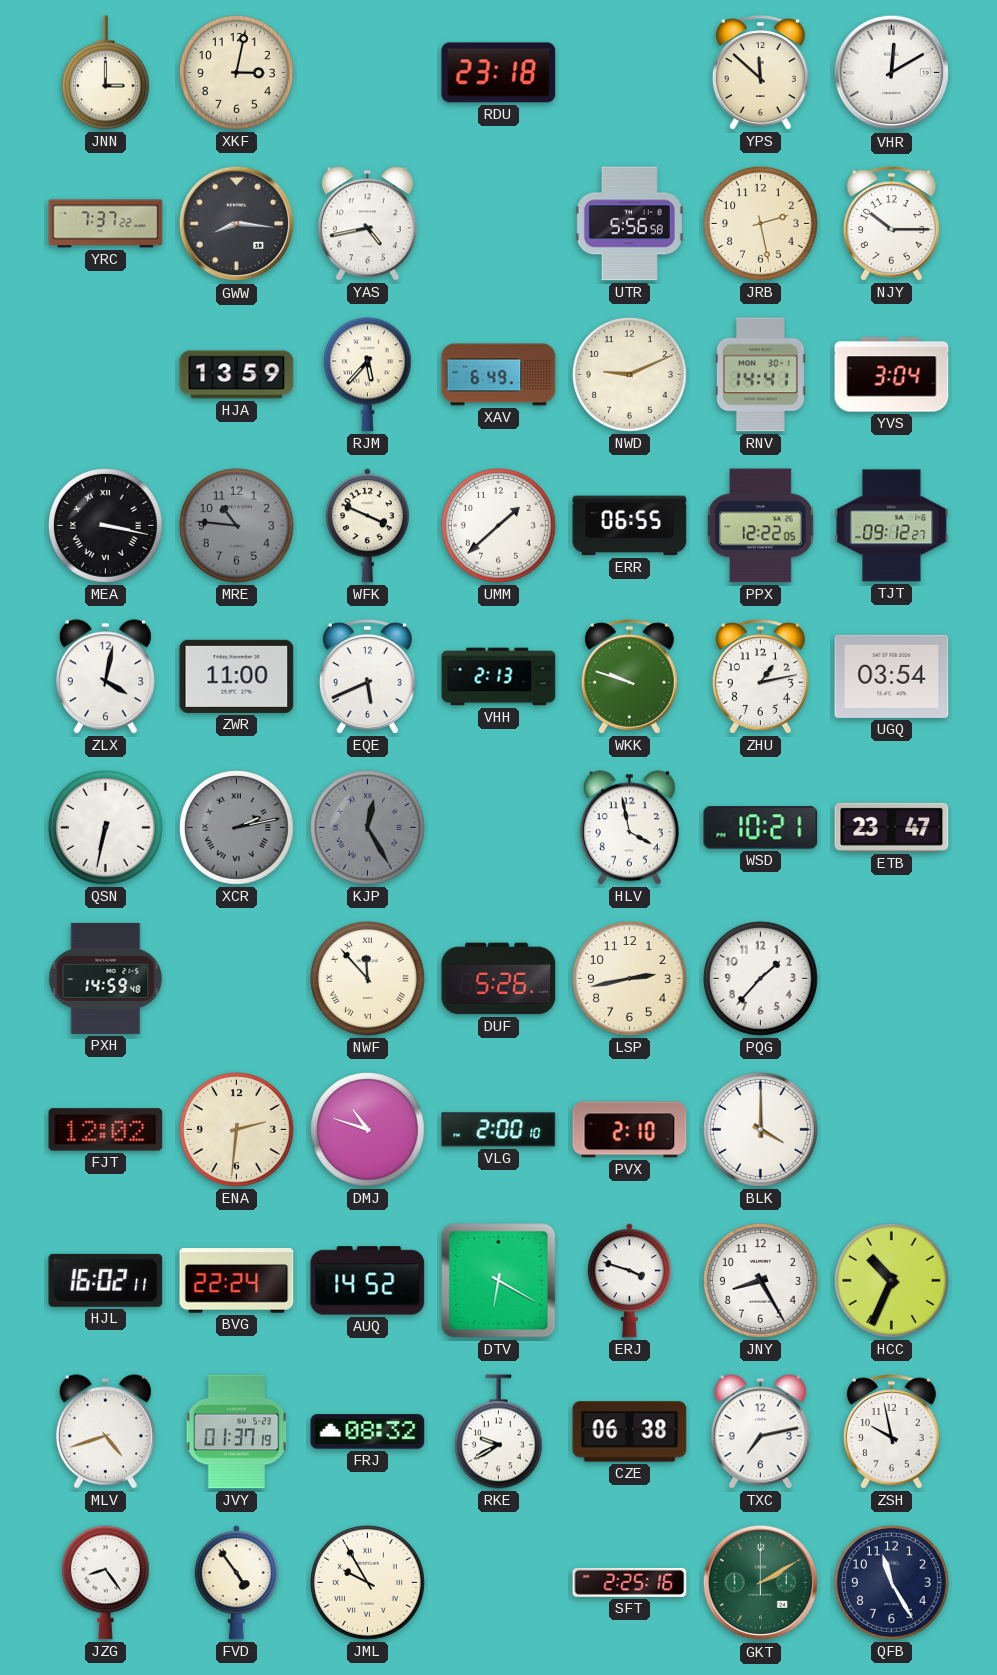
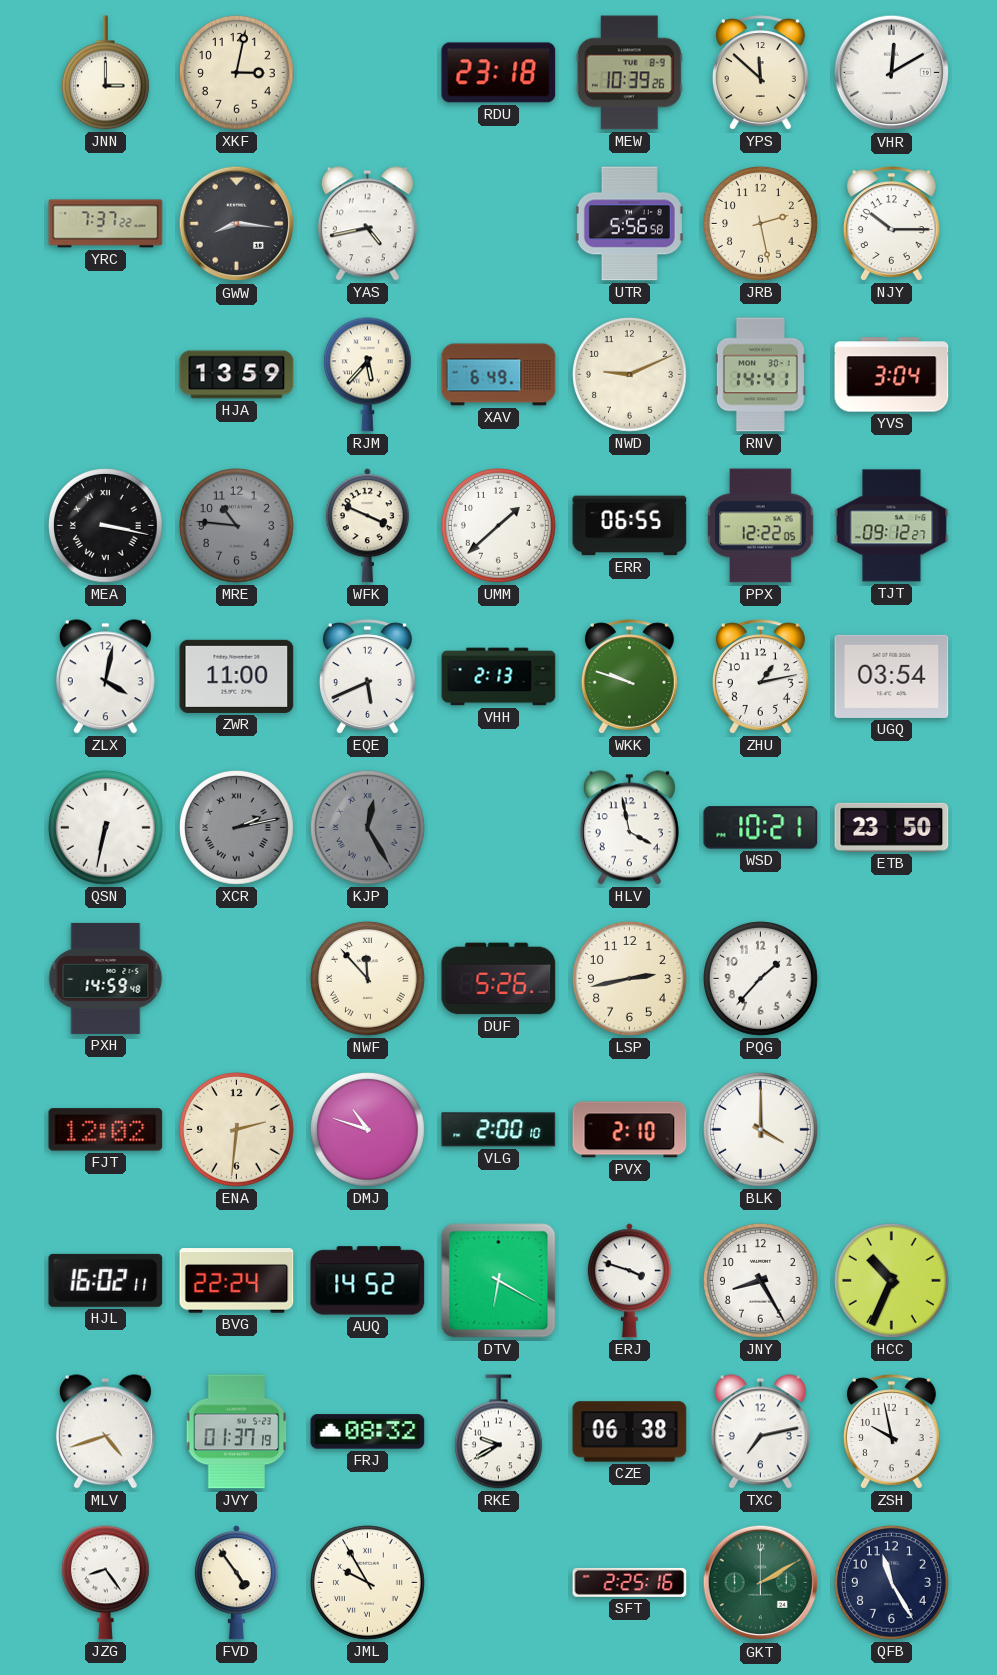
MEW: none -> 10:39 (629, 73)
ETB: 23:47 -> 23:50 (892, 827)
